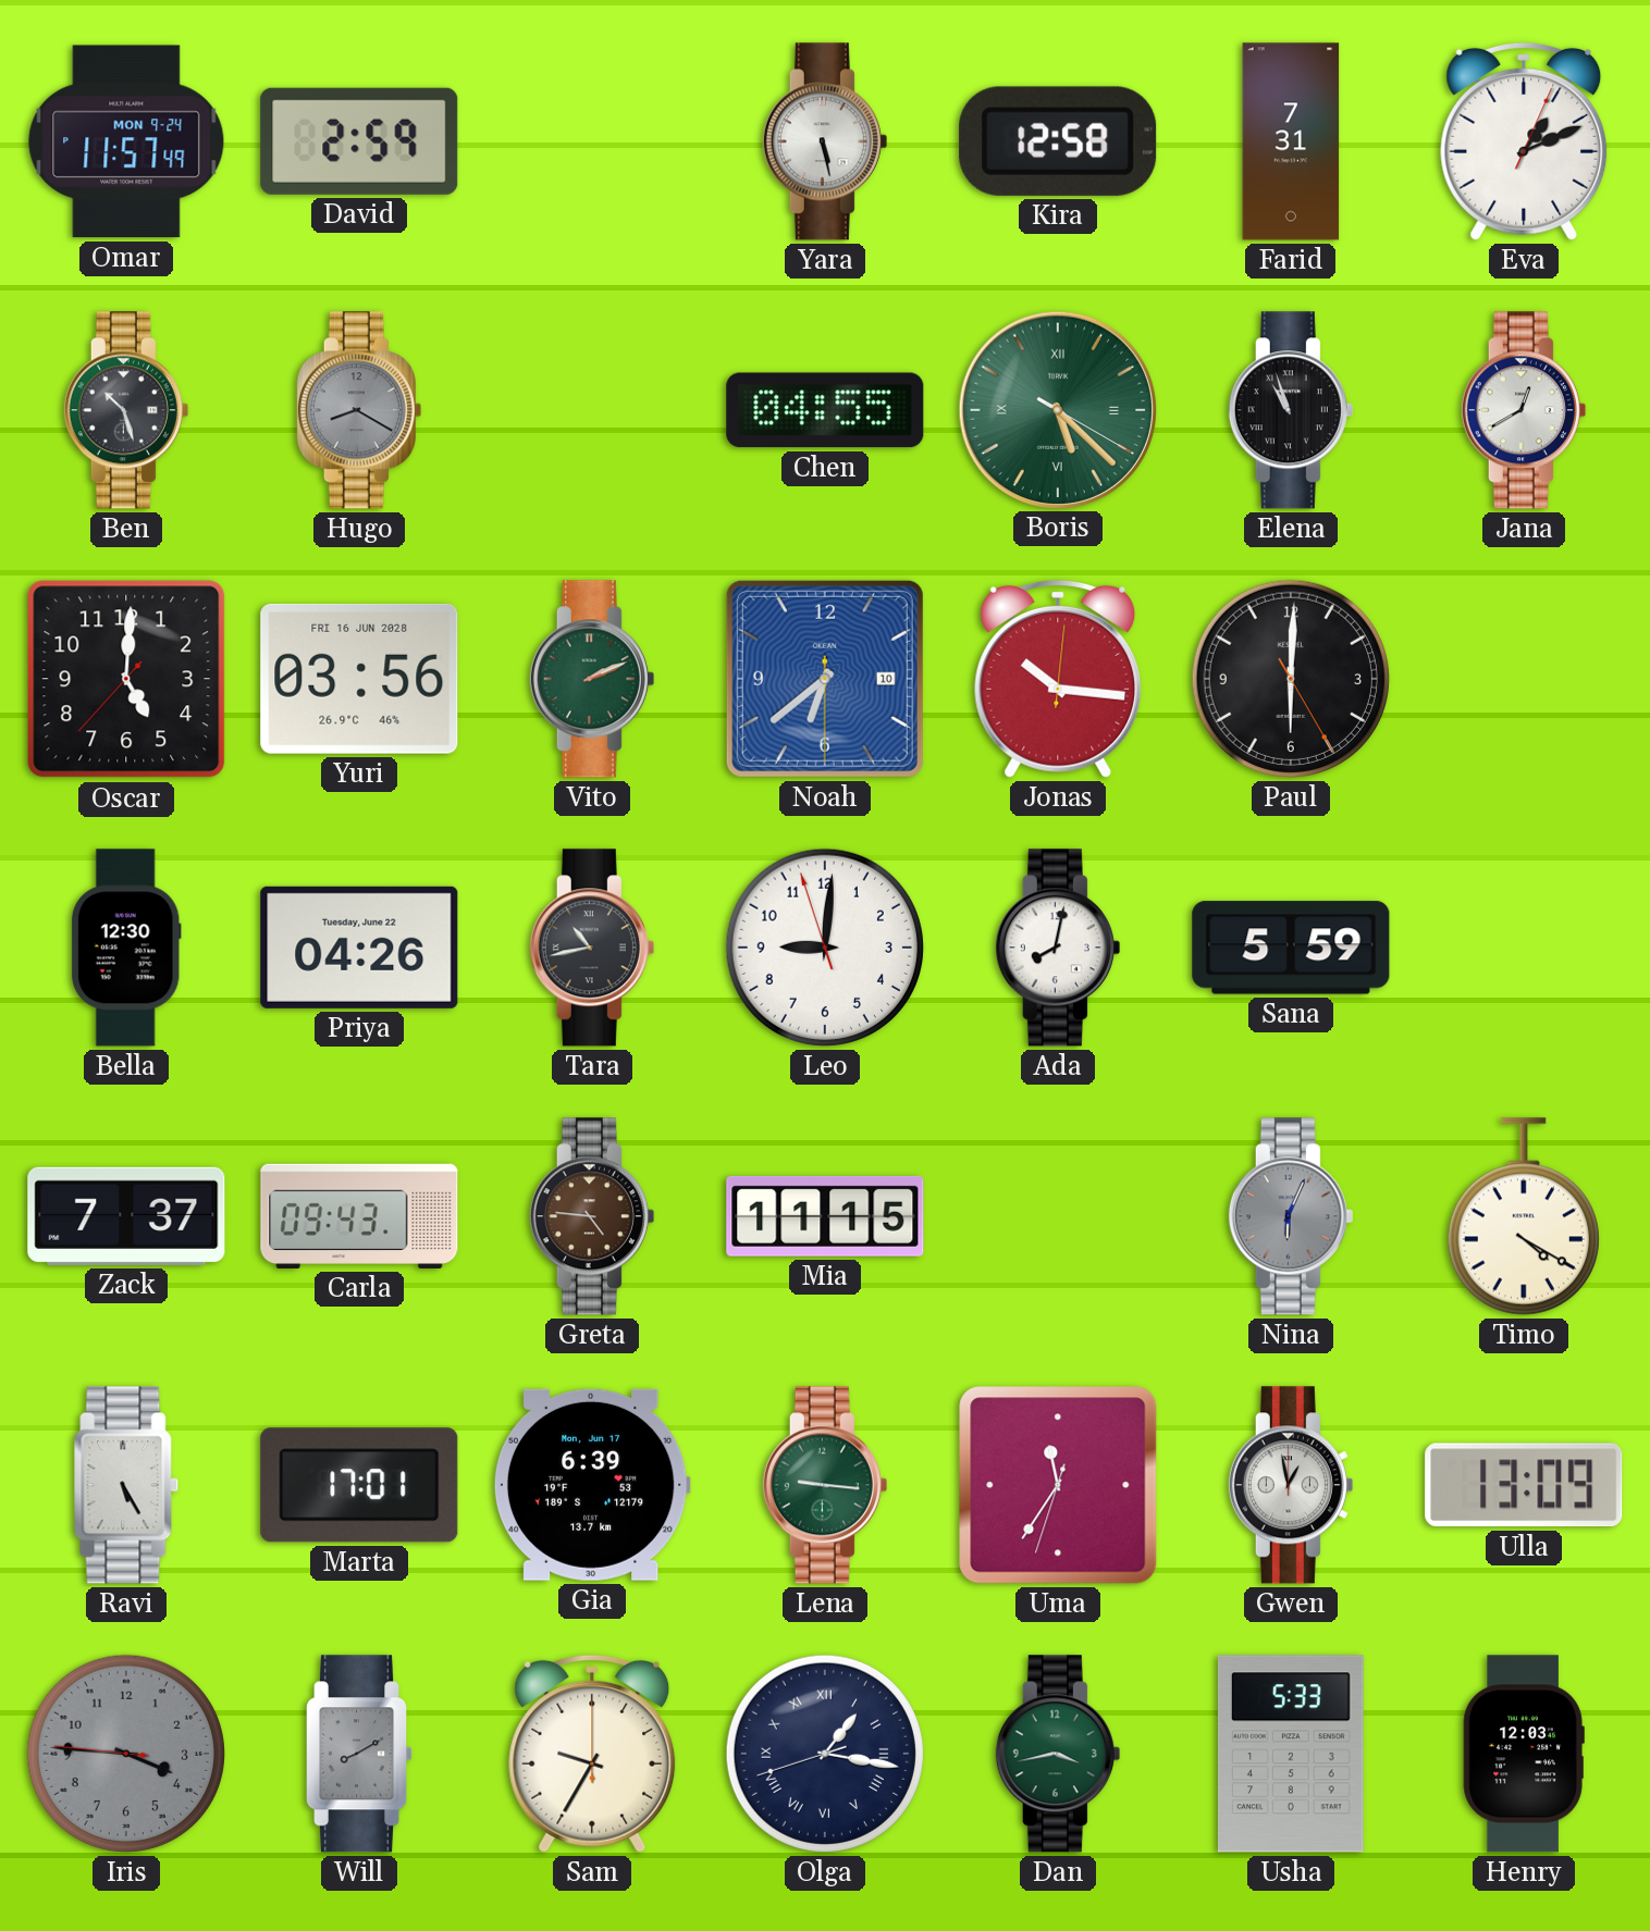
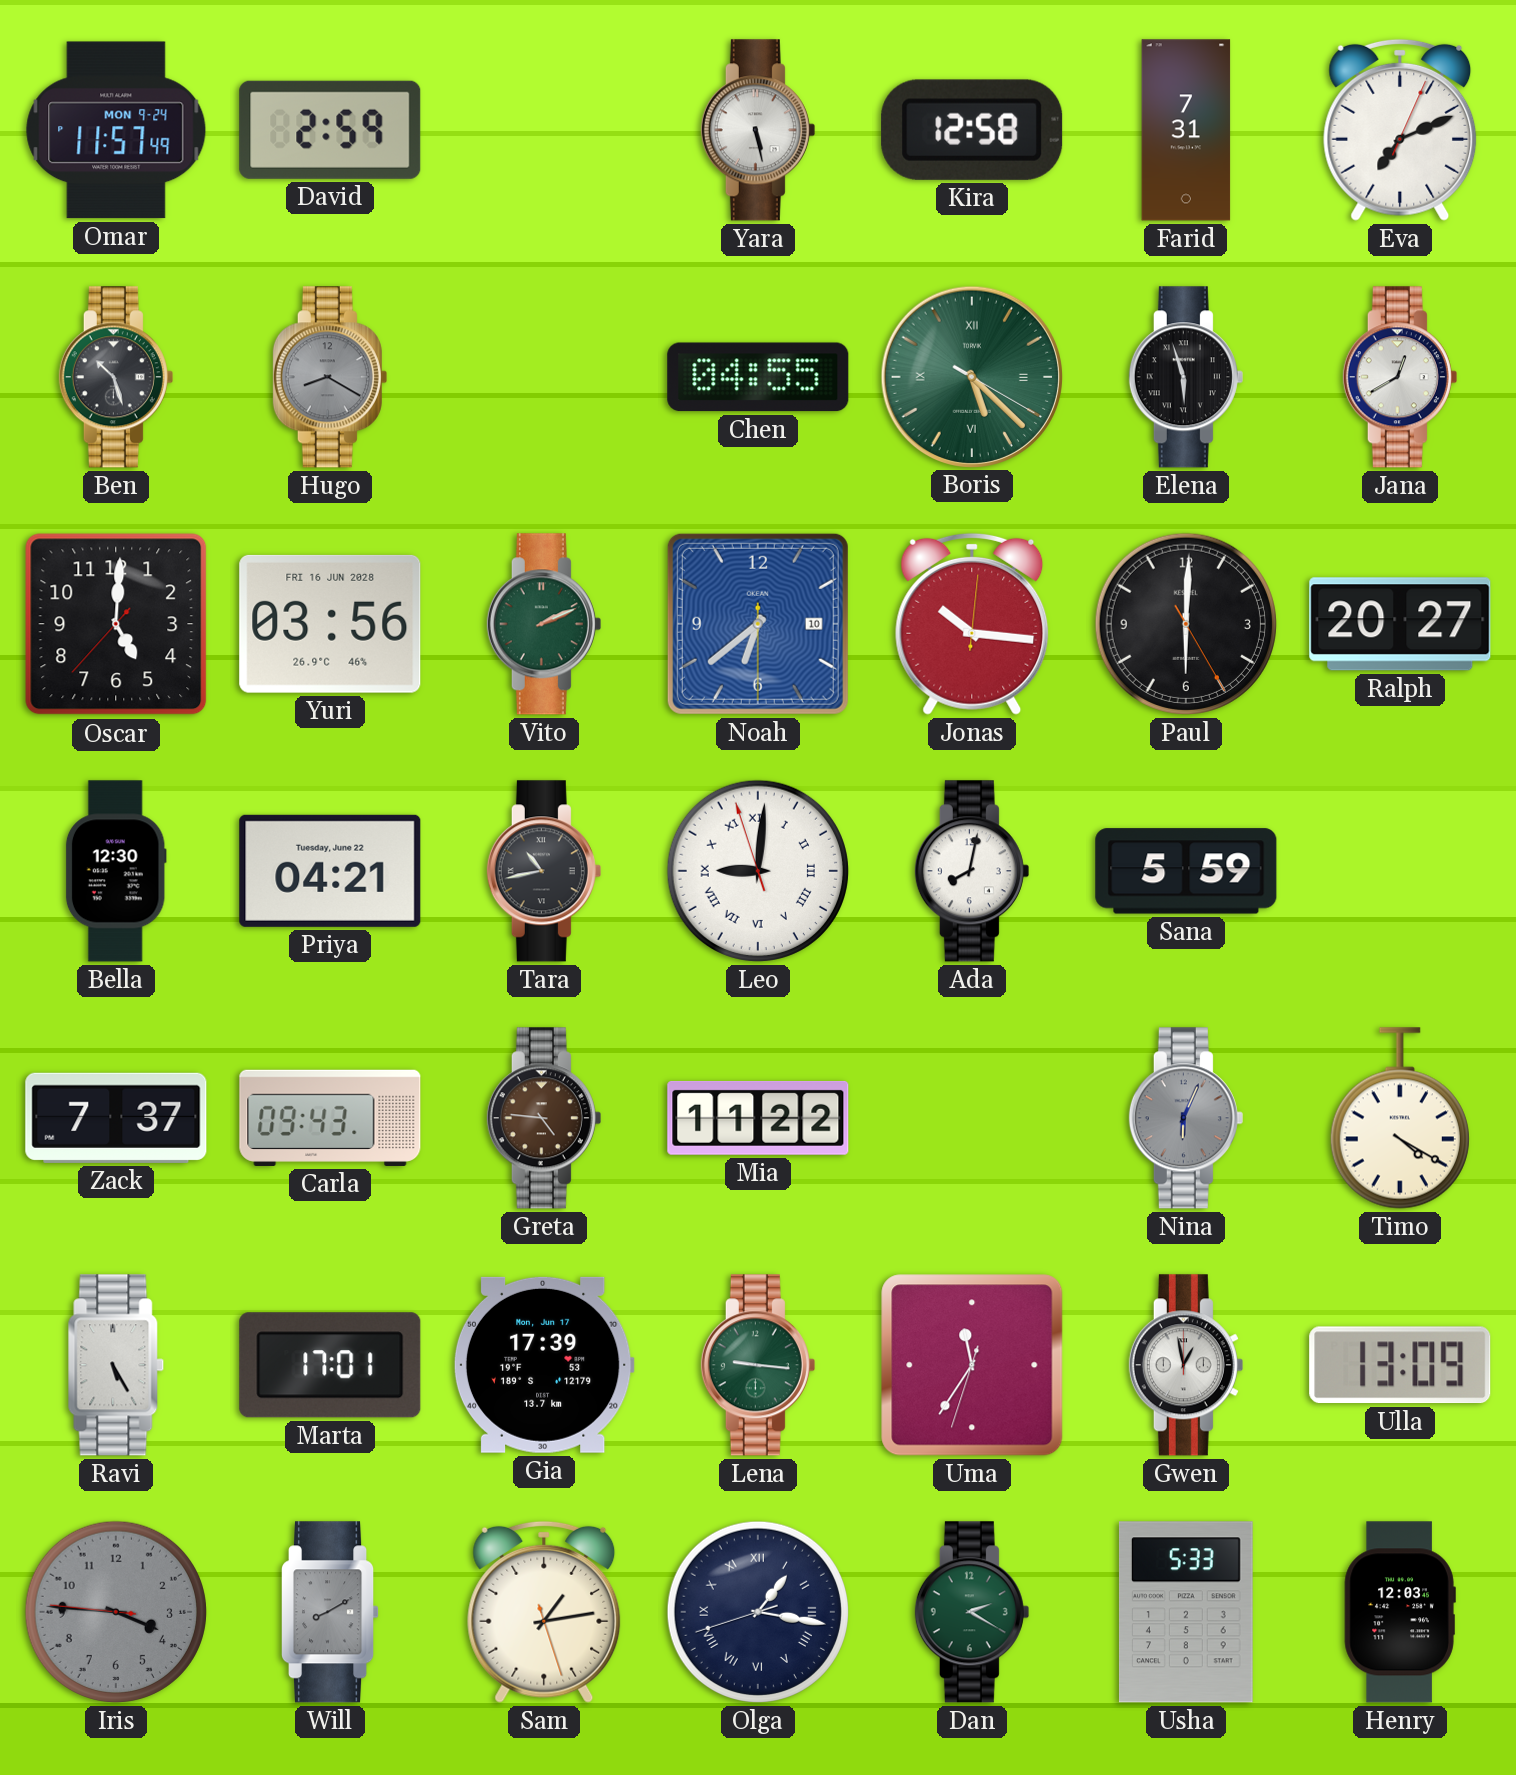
Eva: 1:11 -> 7:11 (1400, 130)
Elena: 10:57 -> 5:57 (1186, 377)
Ralph: none -> 20:27 (1400, 624)
Priya: 04:26 -> 04:21 (330, 871)
Leo numerals: Arabic -> Roman (758, 871)
Mia: 11:15 -> 11:22 (758, 1118)
Gia: 6:39 -> 17:39 (544, 1365)
Sam: 9:35 -> 1:13 (544, 1612)
Dan: 3:43 -> 2:20 (972, 1612)
